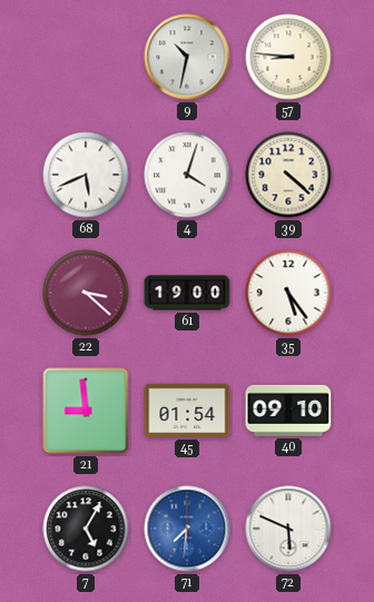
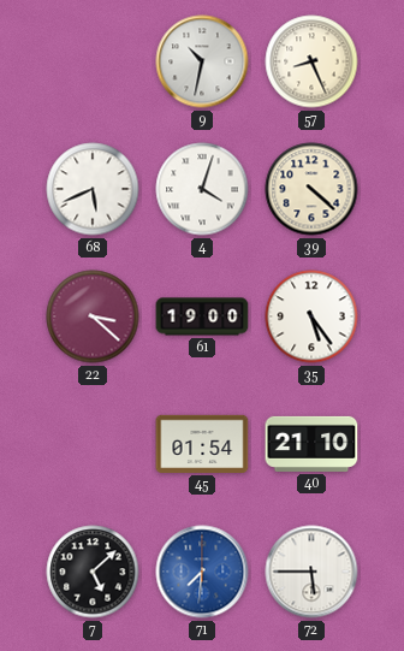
57: 8:46 -> 8:26 (311, 61)
21: 8:59 -> none (86, 411)
40: 09:10 -> 21:10 (311, 444)
7: 5:05 -> 5:08 (93, 572)
72: 5:49 -> 5:45 (311, 572)
